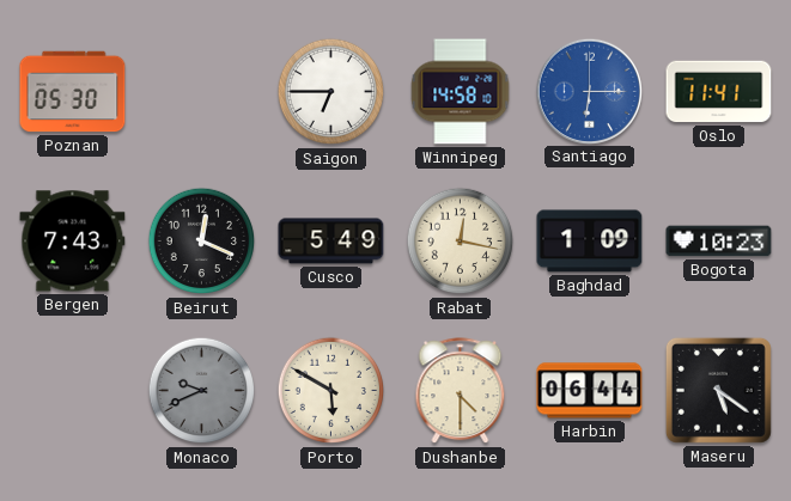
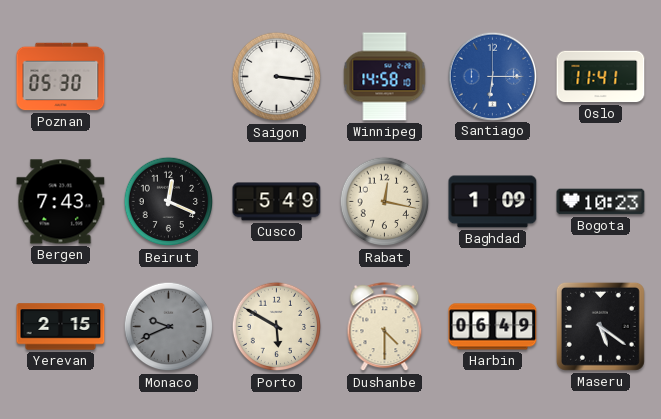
Saigon: 6:45 -> 3:16 (277, 77)
Yerevan: none -> 2:15 (61, 327)
Harbin: 06:44 -> 06:49 (493, 327)
